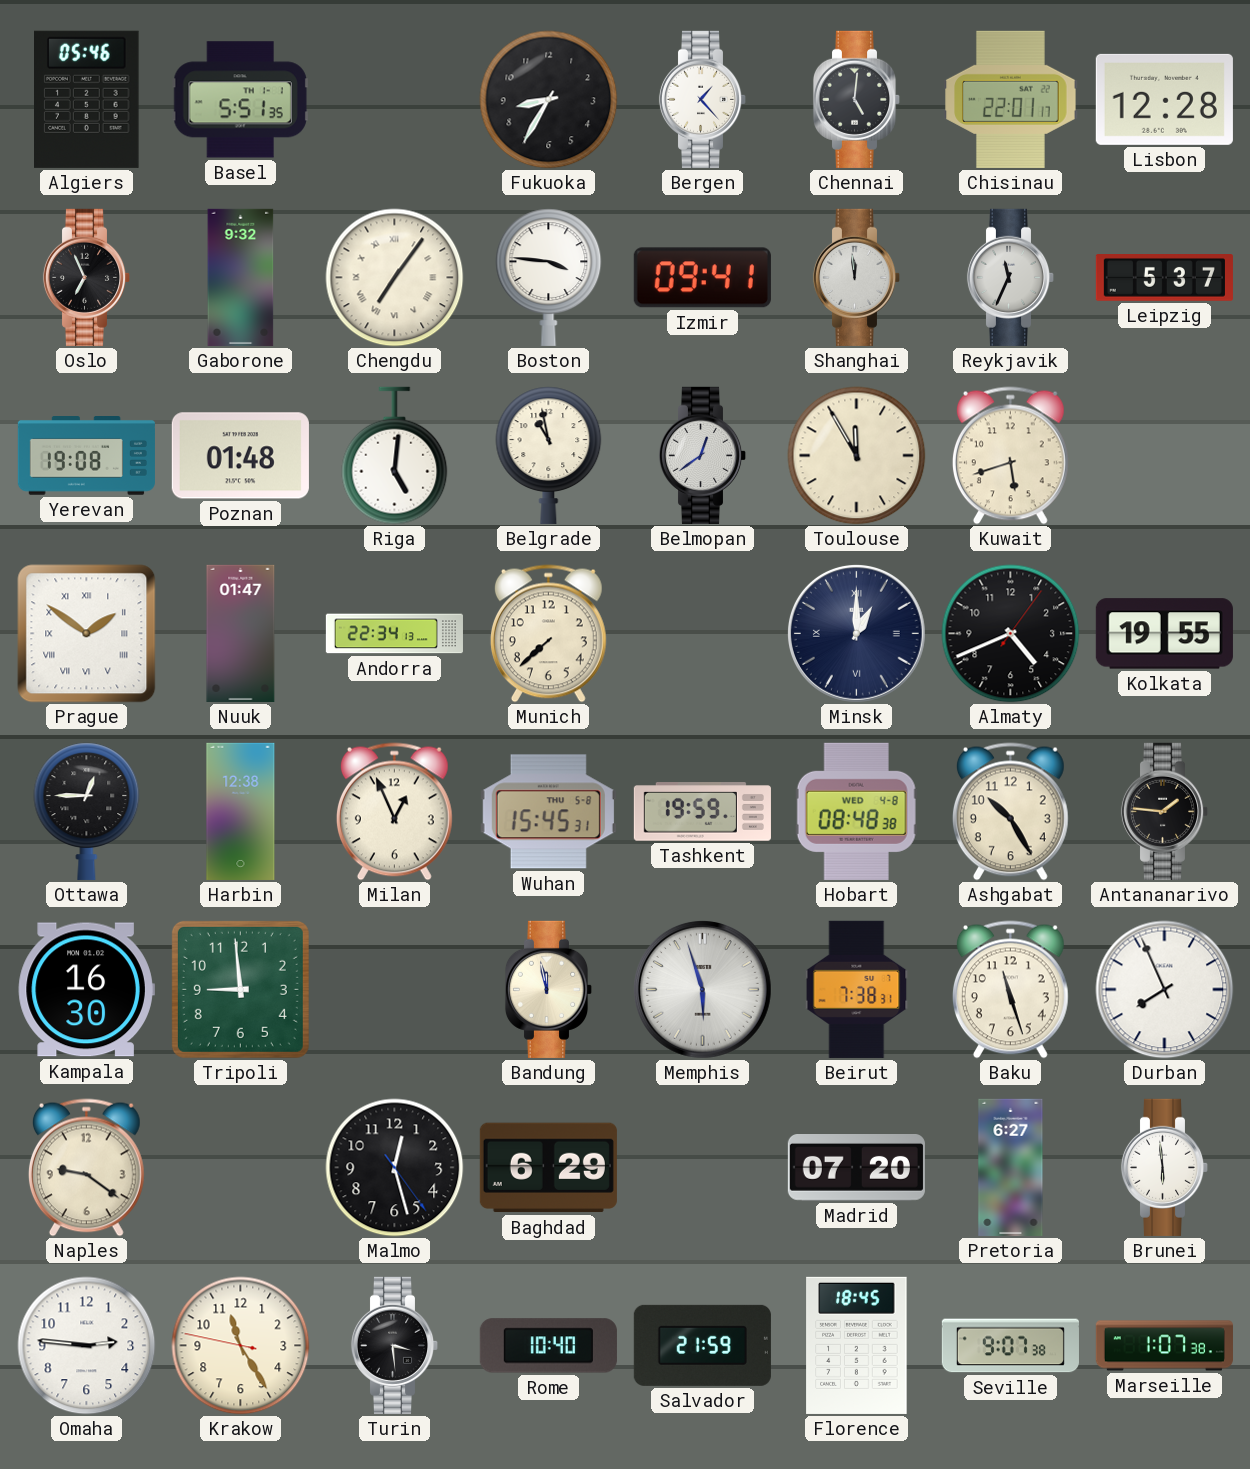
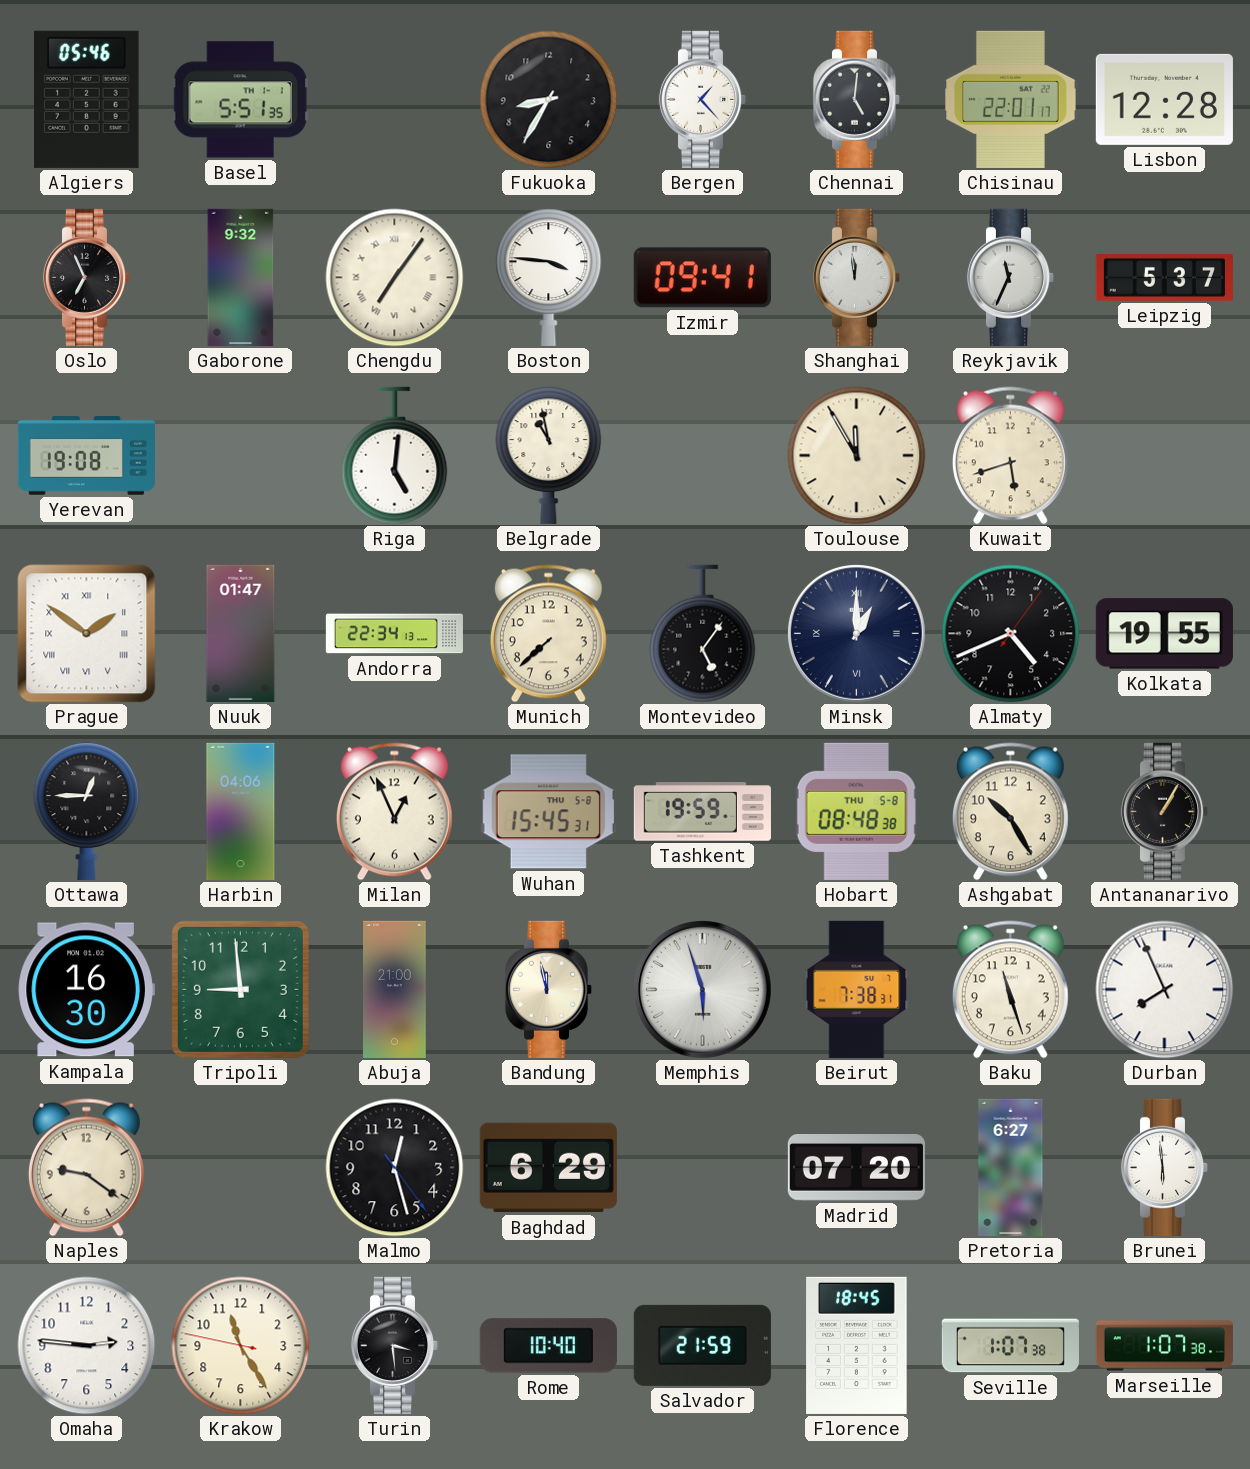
Poznan: 01:48 -> none (240, 456)
Belmopan: 12:39 -> none (703, 455)
Montevideo: none -> 5:06 (703, 634)
Harbin: 12:38 -> 04:06 (241, 811)
Hobart date: WED 4-8 -> THU 5-8 (856, 811)
Antananarivo: 1:46 -> 1:05 (1165, 811)
Abuja: none -> 21:00 (395, 989)
Seville: 9:07 -> 1:07 (1010, 1346)
